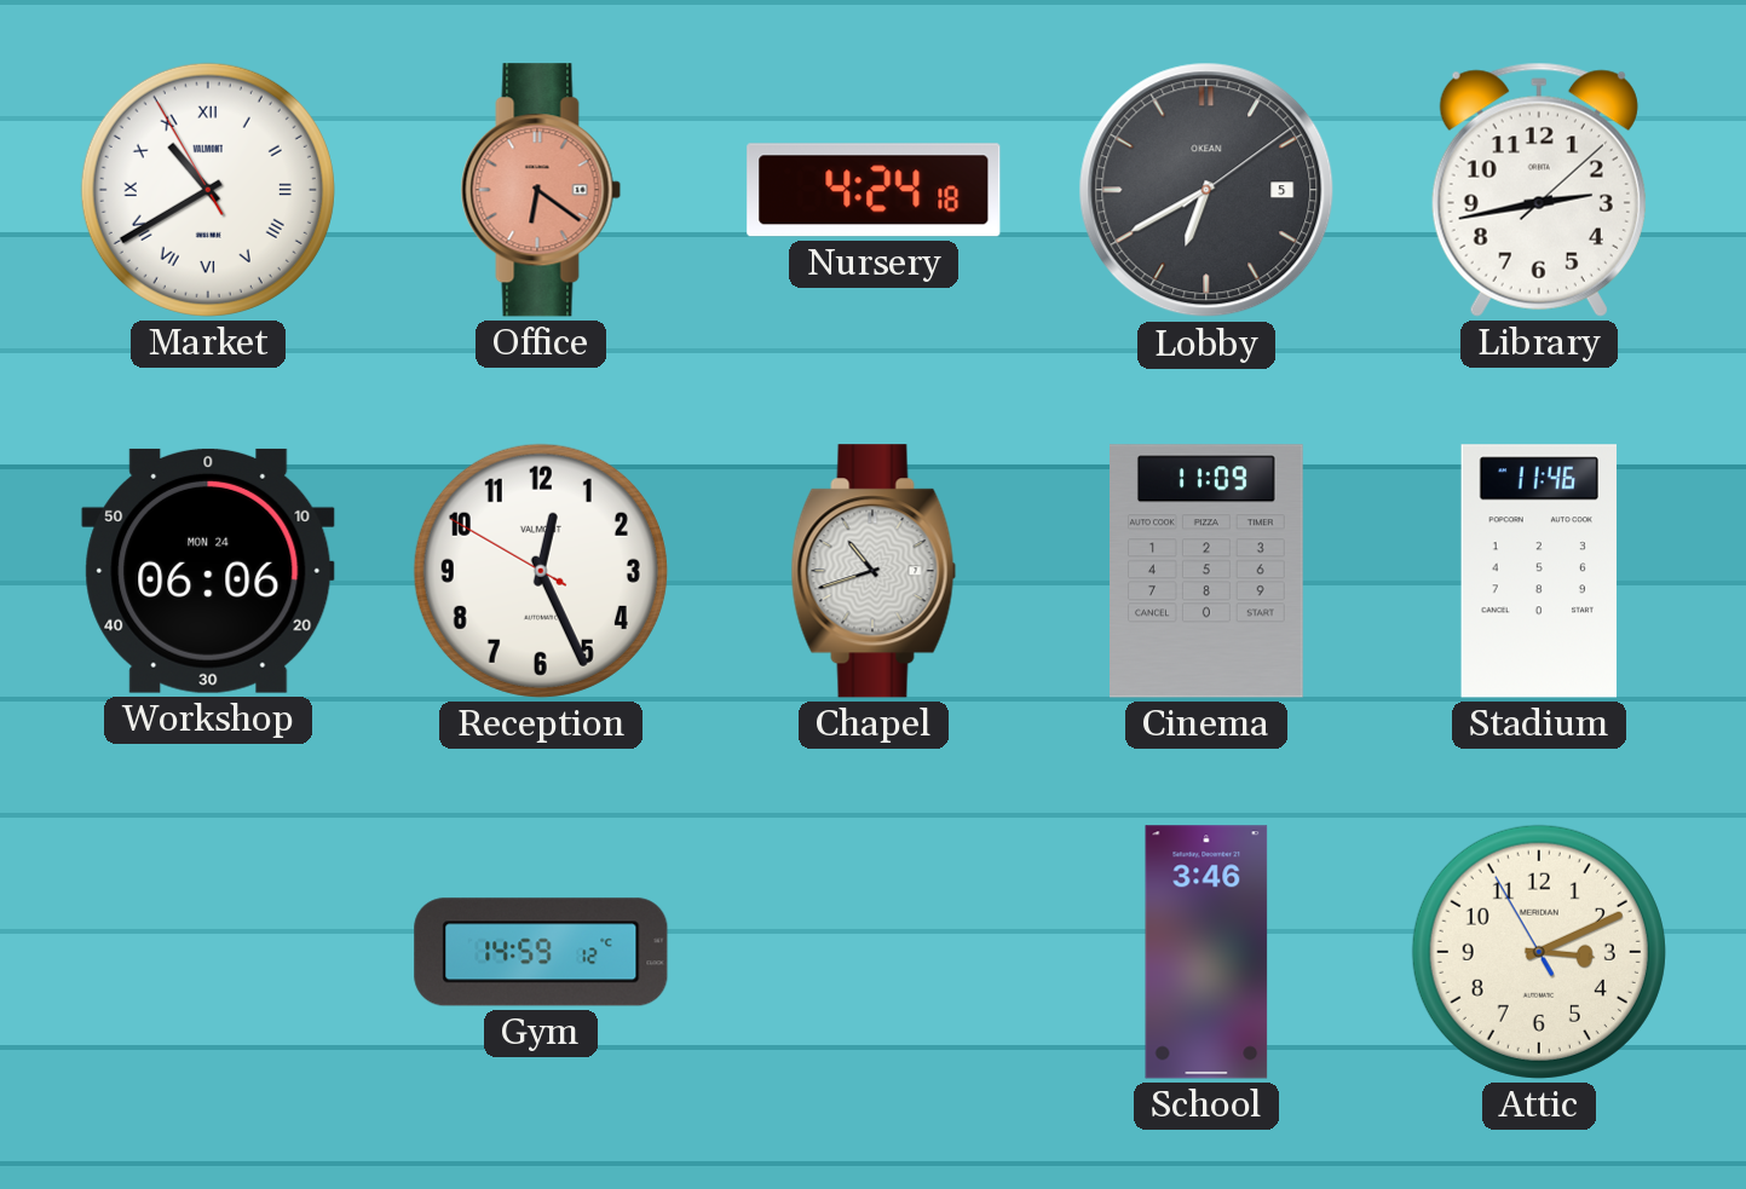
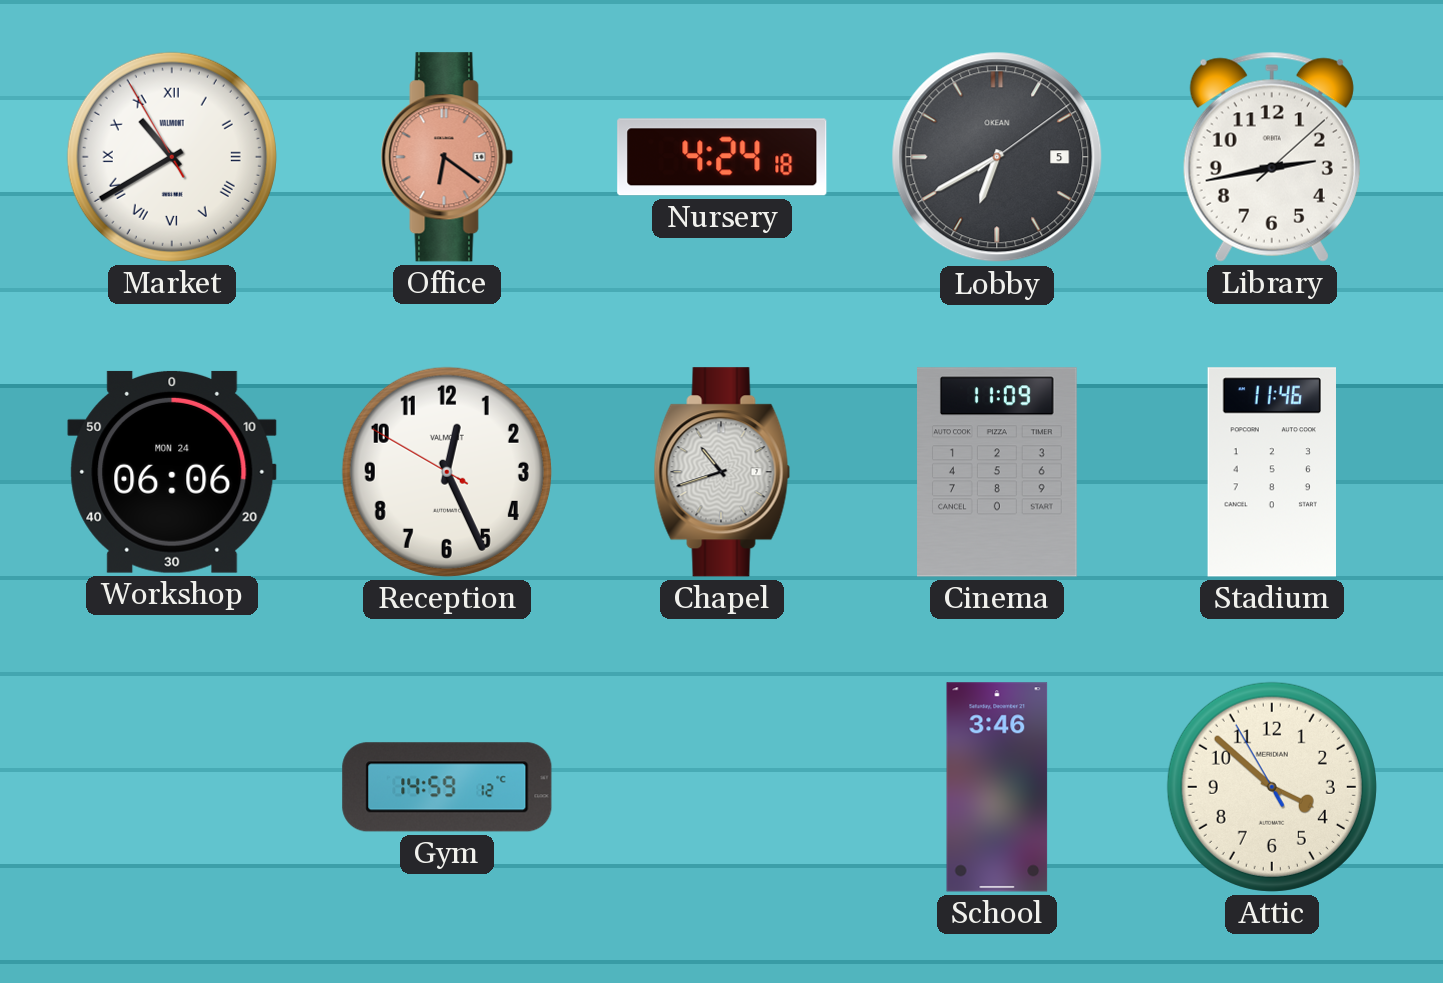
Attic: 3:10 -> 3:51 (1272, 787)
